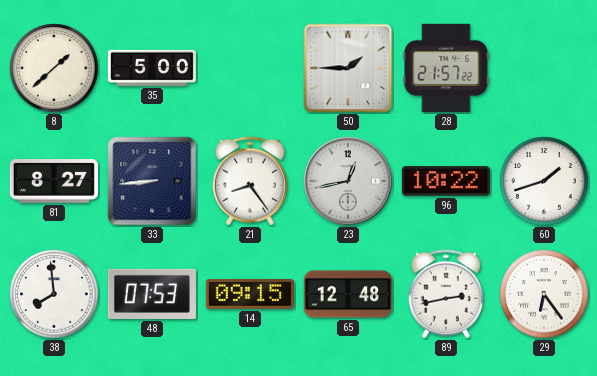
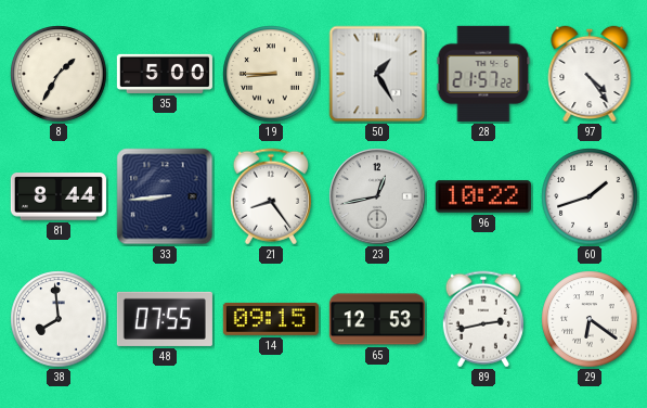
8: 1:38 -> 1:35 (59, 74)
19: none -> 8:45 (271, 74)
50: 1:45 -> 1:25 (377, 74)
97: none -> 4:24 (590, 74)
81: 8:27 -> 8:44 (59, 196)
48: 07:53 -> 07:55 (165, 319)
65: 12:48 -> 12:53 (377, 319)
29: 6:24 -> 6:21 (590, 319)
